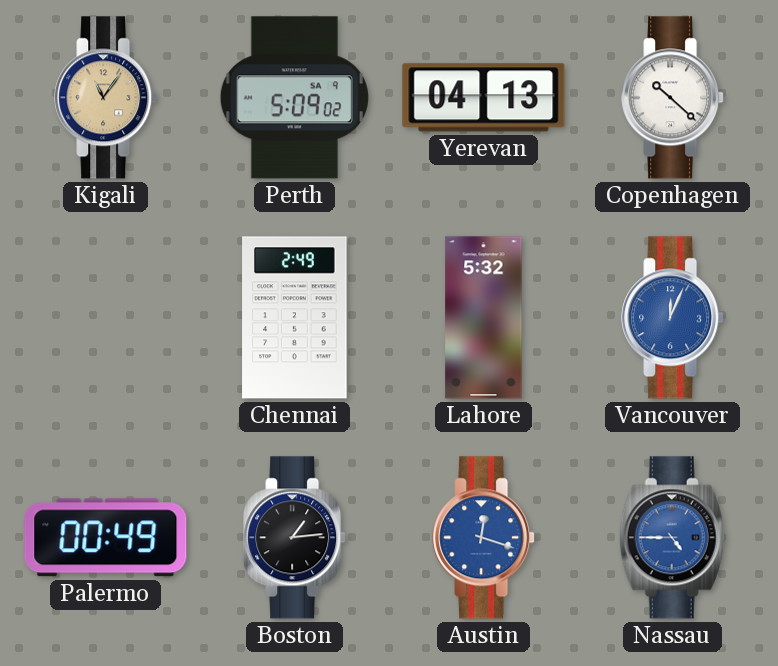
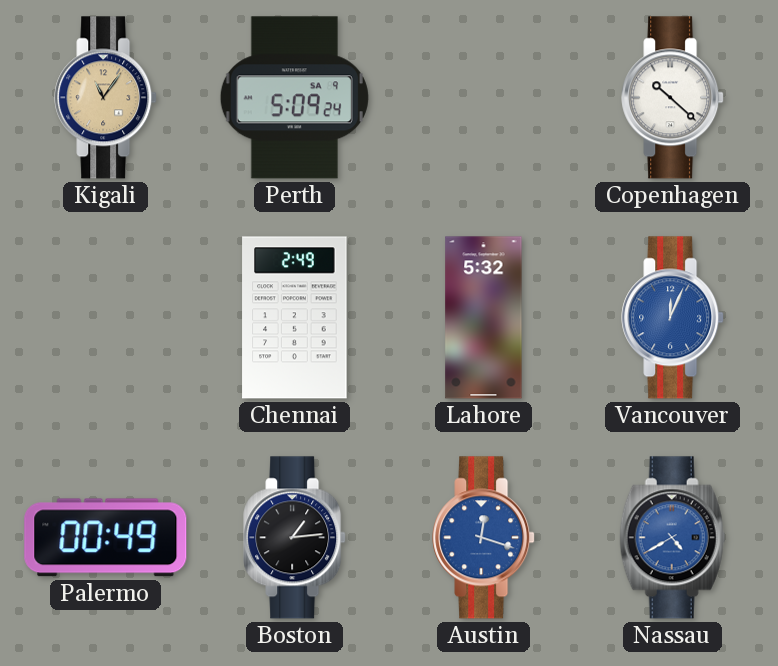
Perth: 5:09:02 -> 5:09:24 (294, 98)
Yerevan: 04:13 -> none (484, 98)
Nassau: 4:45 -> 4:40 (673, 538)
